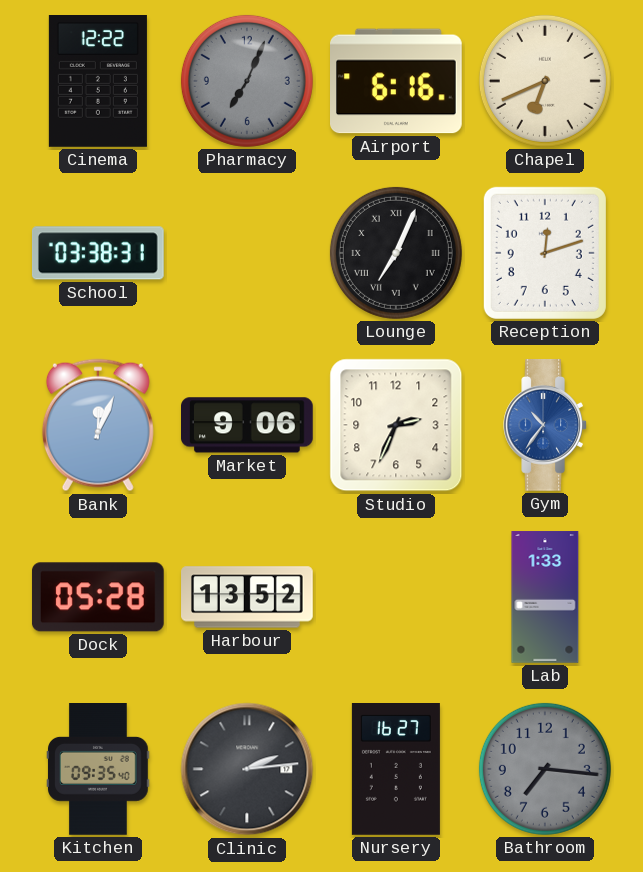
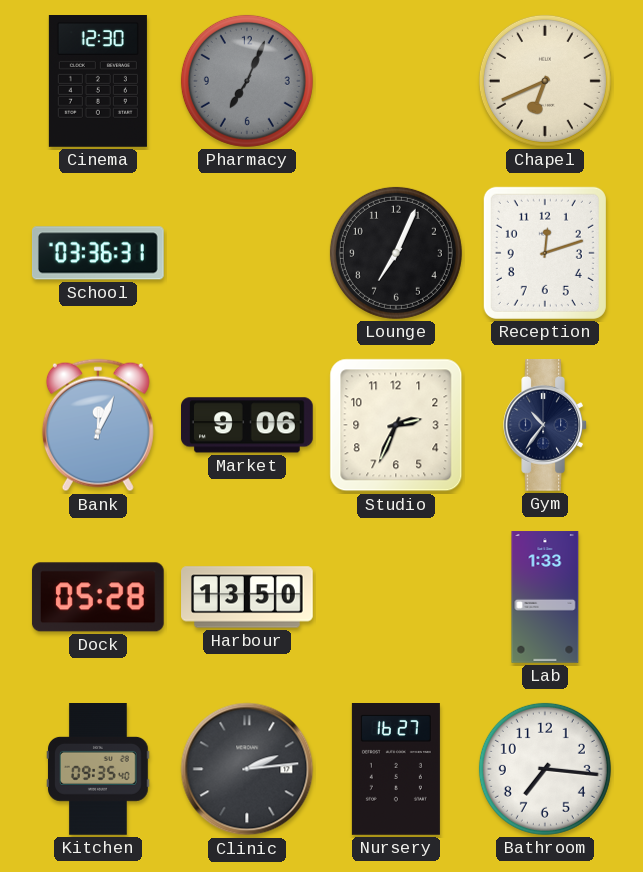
Cinema: 12:22 -> 12:30 (98, 82)
Airport: 6:16 -> none (397, 81)
School: 03:38 -> 03:36 (98, 253)
Lounge numerals: Roman -> Arabic (396, 253)
Gym dial: blue -> navy (545, 426)
Harbour: 13:52 -> 13:50 (247, 597)
Bathroom dial: grey -> white (545, 769)
